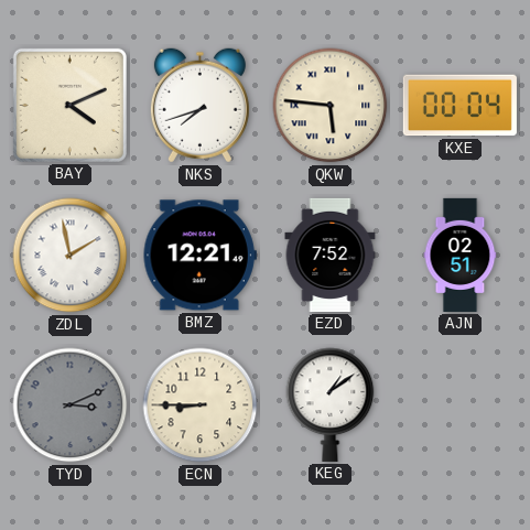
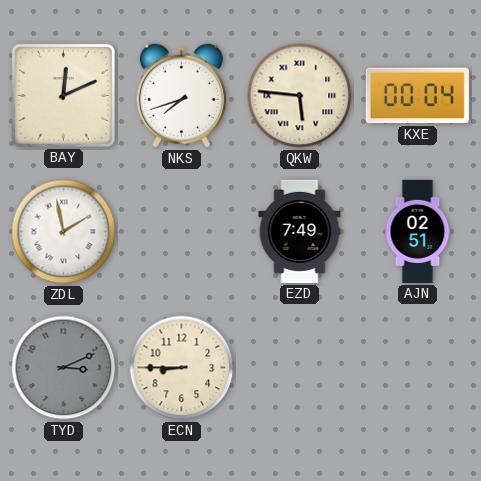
BAY: 4:11 -> 12:11 (63, 95)
BMZ: 12:21 -> none (199, 256)
EZD: 7:52 -> 7:49 (300, 231)
KEG: 1:09 -> none (331, 404)
